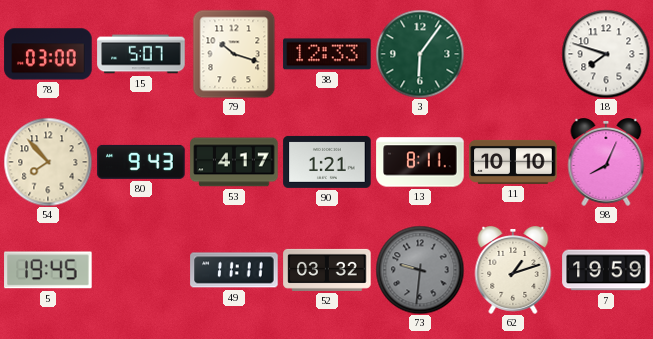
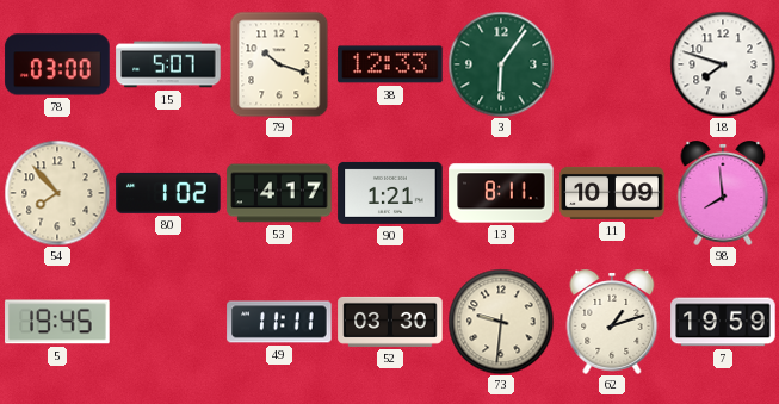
80: 9:43 -> 1:02 (168, 193)
11: 10:10 -> 10:09 (612, 193)
98: 8:04 -> 7:59 (723, 194)
52: 03:32 -> 03:30 (390, 322)
73 dial: grey -> cream (501, 322)
